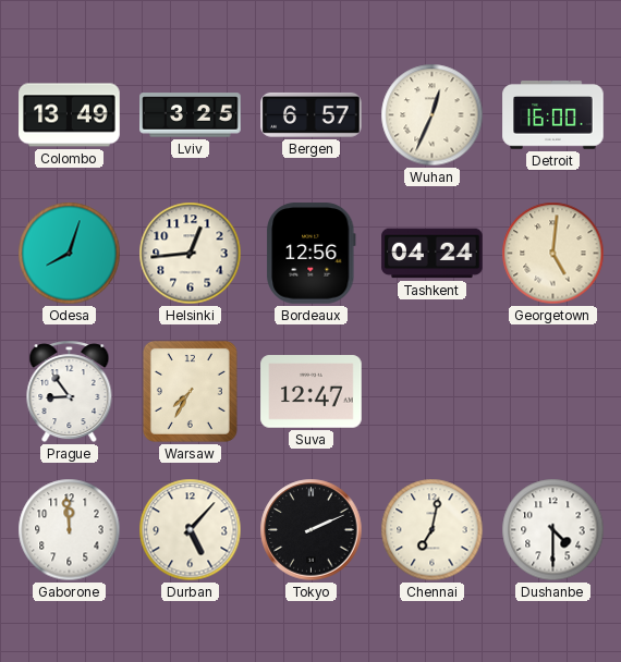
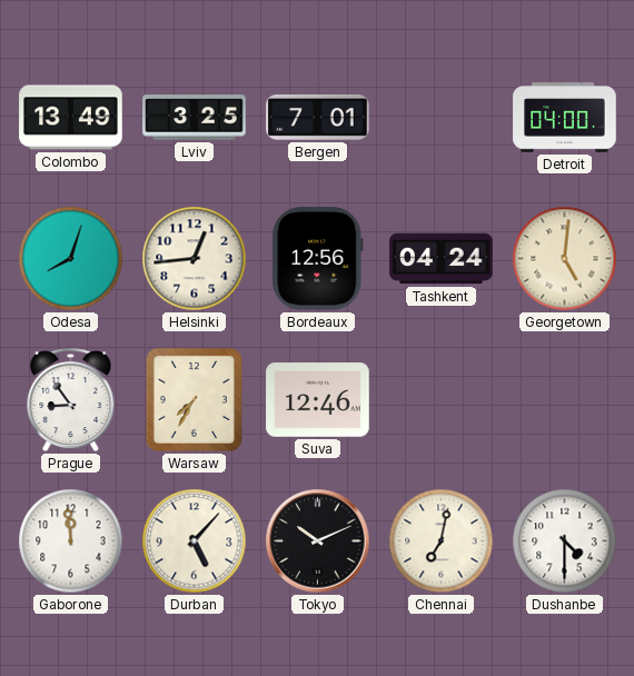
Bergen: 6:57 -> 7:01 (318, 117)
Wuhan: 12:34 -> none (433, 115)
Detroit: 16:00 -> 04:00 (565, 118)
Suva: 12:47 -> 12:46 (318, 400)
Tokyo: 2:11 -> 10:11 (318, 541)
